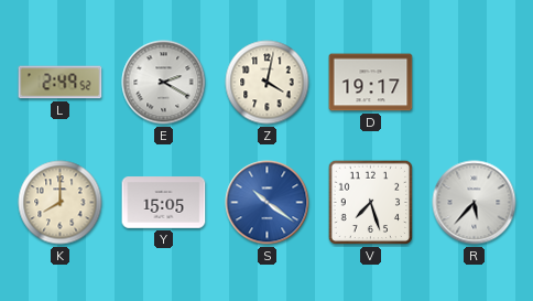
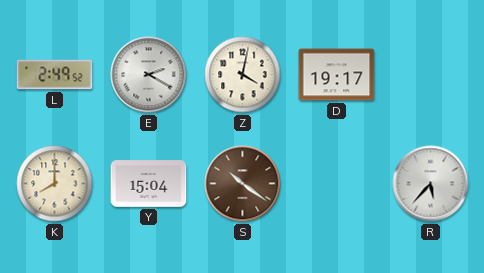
Y: 15:05 -> 15:04 (149, 184)
S dial: blue -> brown (243, 184)
V: 7:27 -> none (371, 203)
